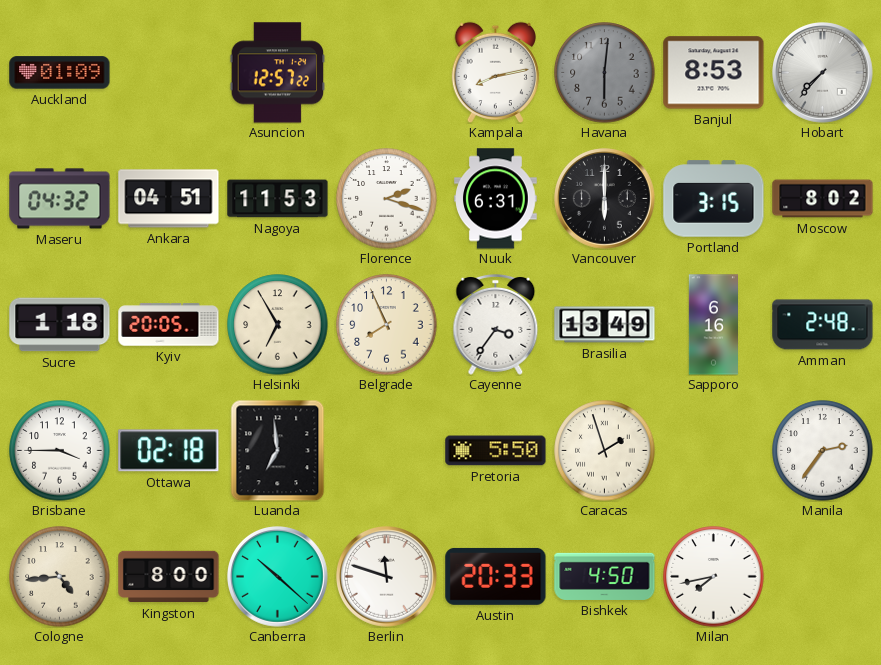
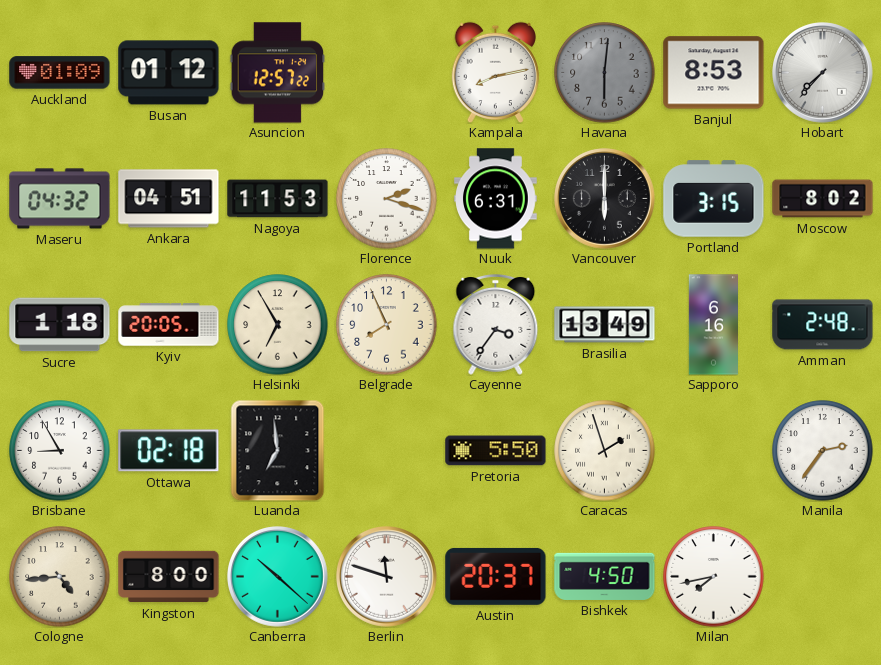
Busan: none -> 01:12 (169, 73)
Brisbane: 3:45 -> 8:55 (60, 451)
Austin: 20:33 -> 20:37 (496, 576)
